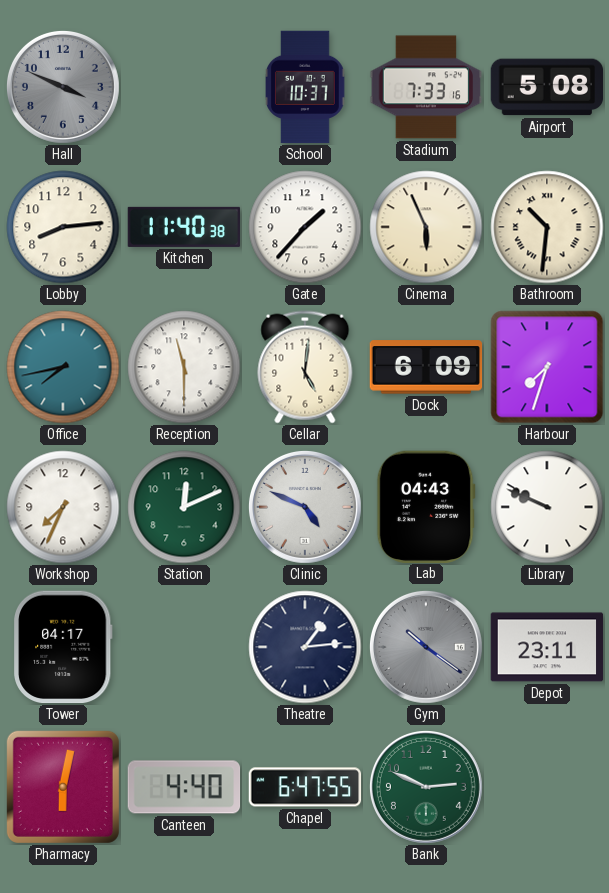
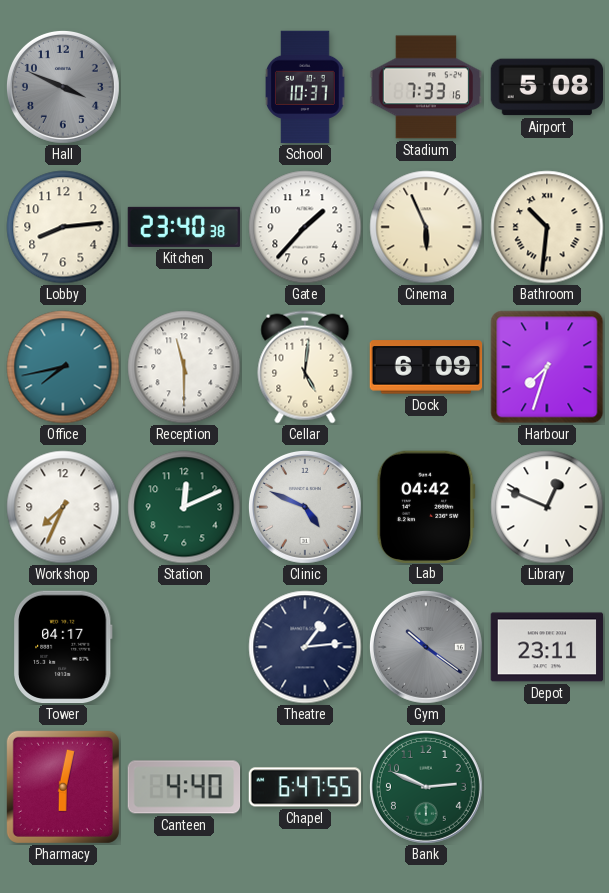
Kitchen: 11:40 -> 23:40 (184, 227)
Lab: 04:43 -> 04:42 (426, 506)
Library: 9:49 -> 12:49 (547, 507)
